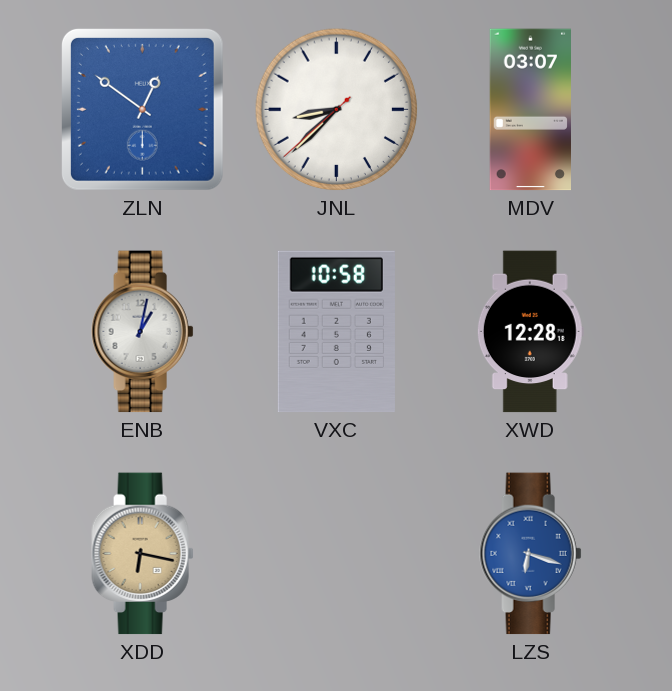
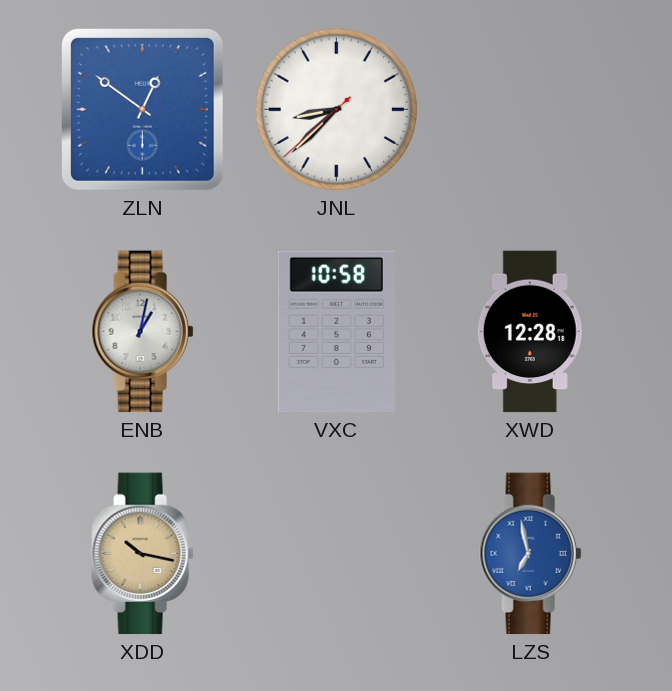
MDV: 03:07 -> none (530, 110)
XDD: 6:17 -> 10:17 (143, 554)
LZS: 6:18 -> 6:58 (531, 554)
